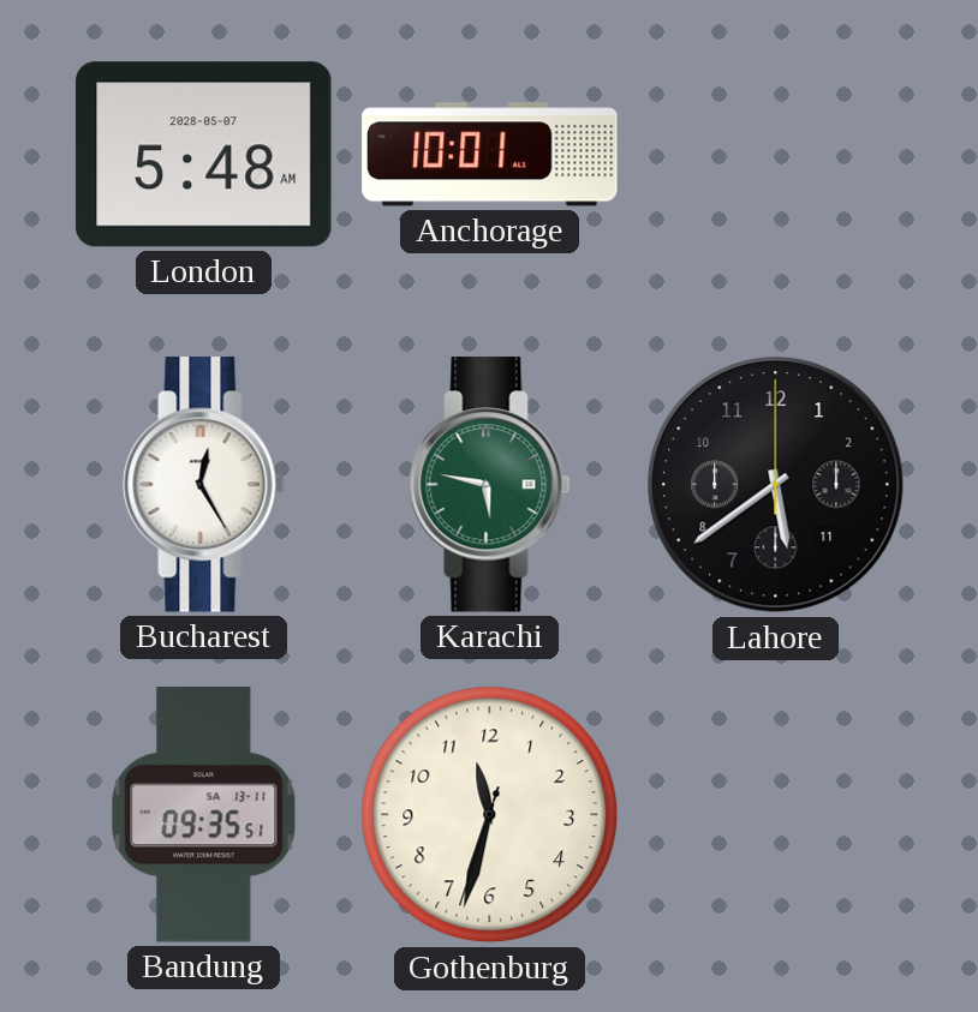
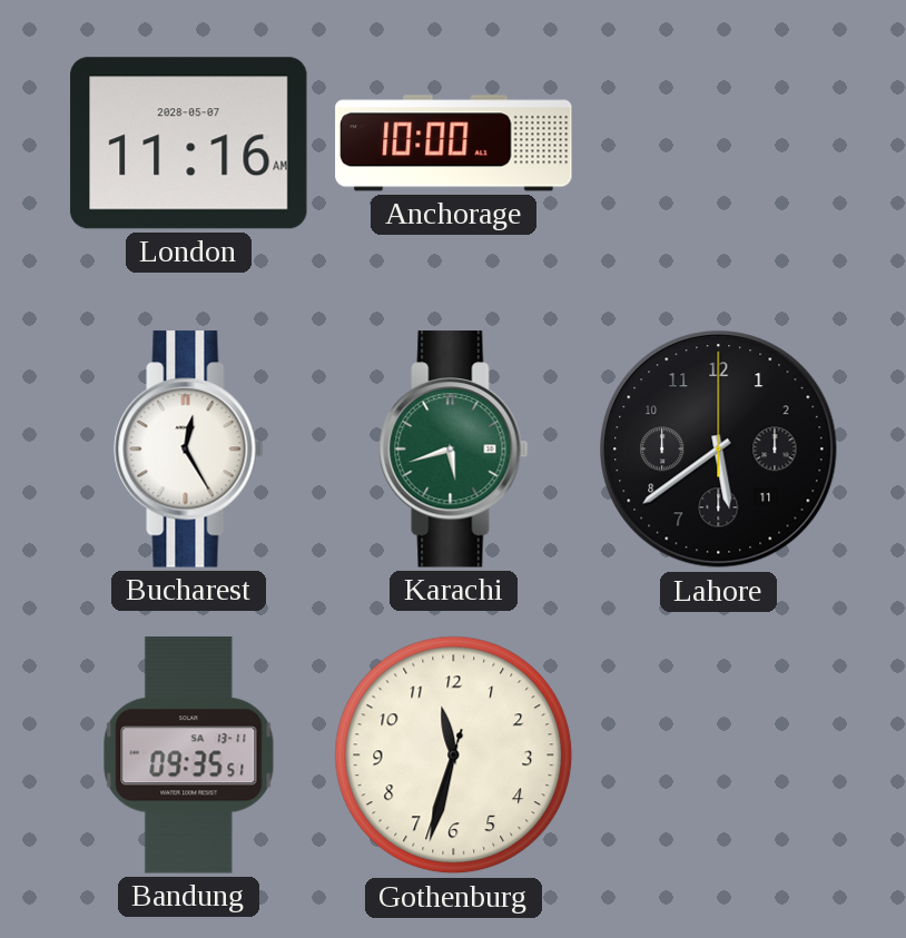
London: 5:48 -> 11:16 (189, 144)
Anchorage: 10:01 -> 10:00 (454, 144)
Karachi: 5:47 -> 5:42 (454, 450)
